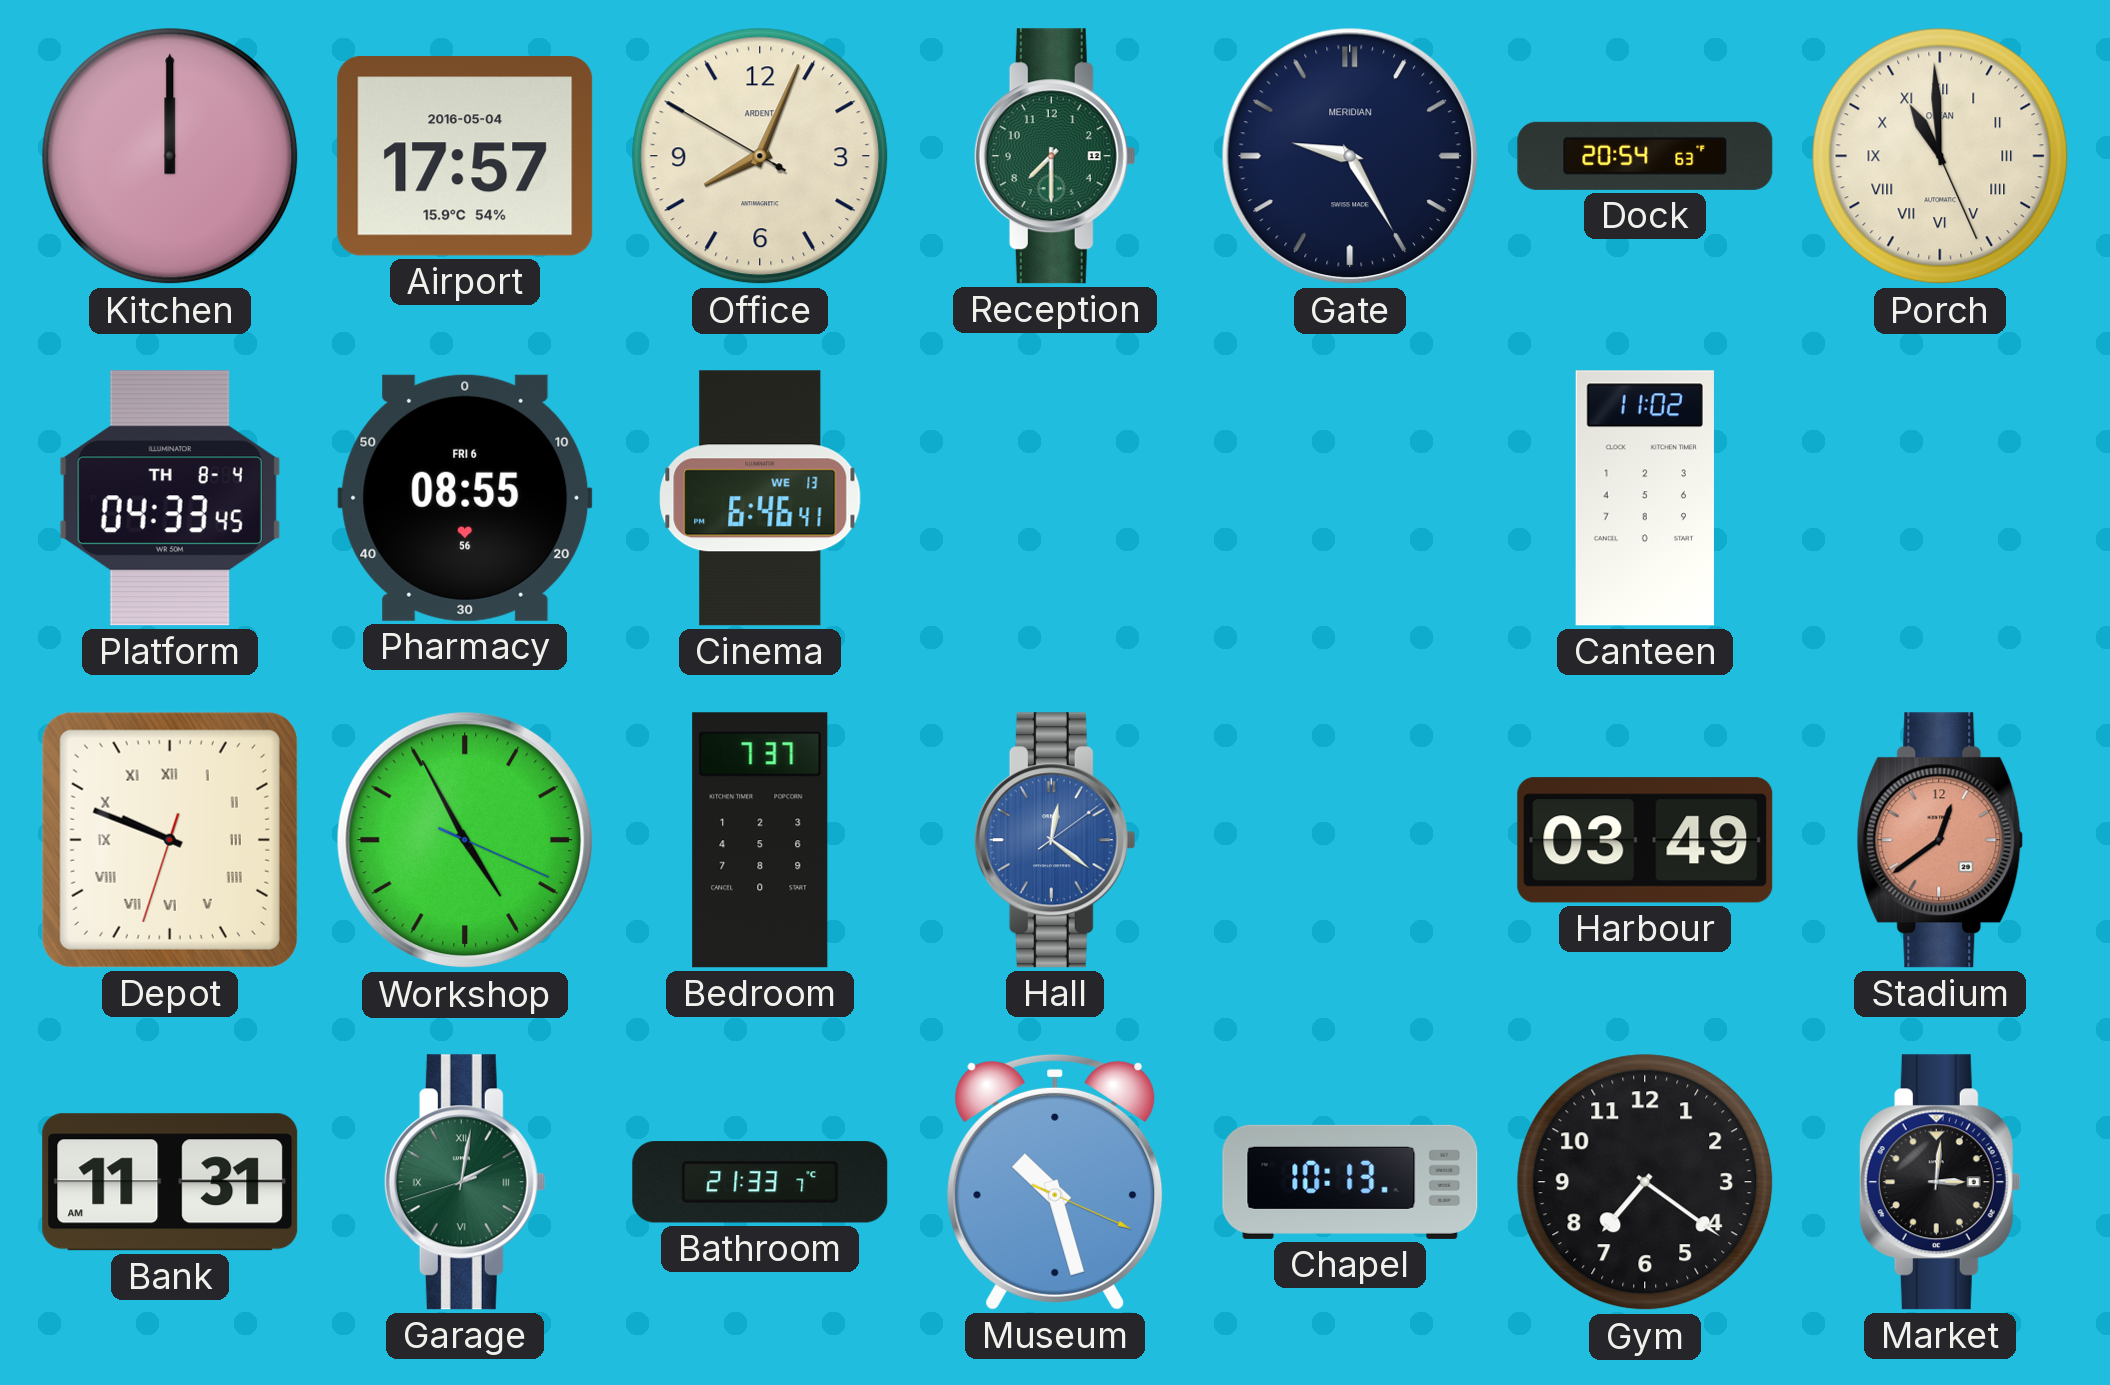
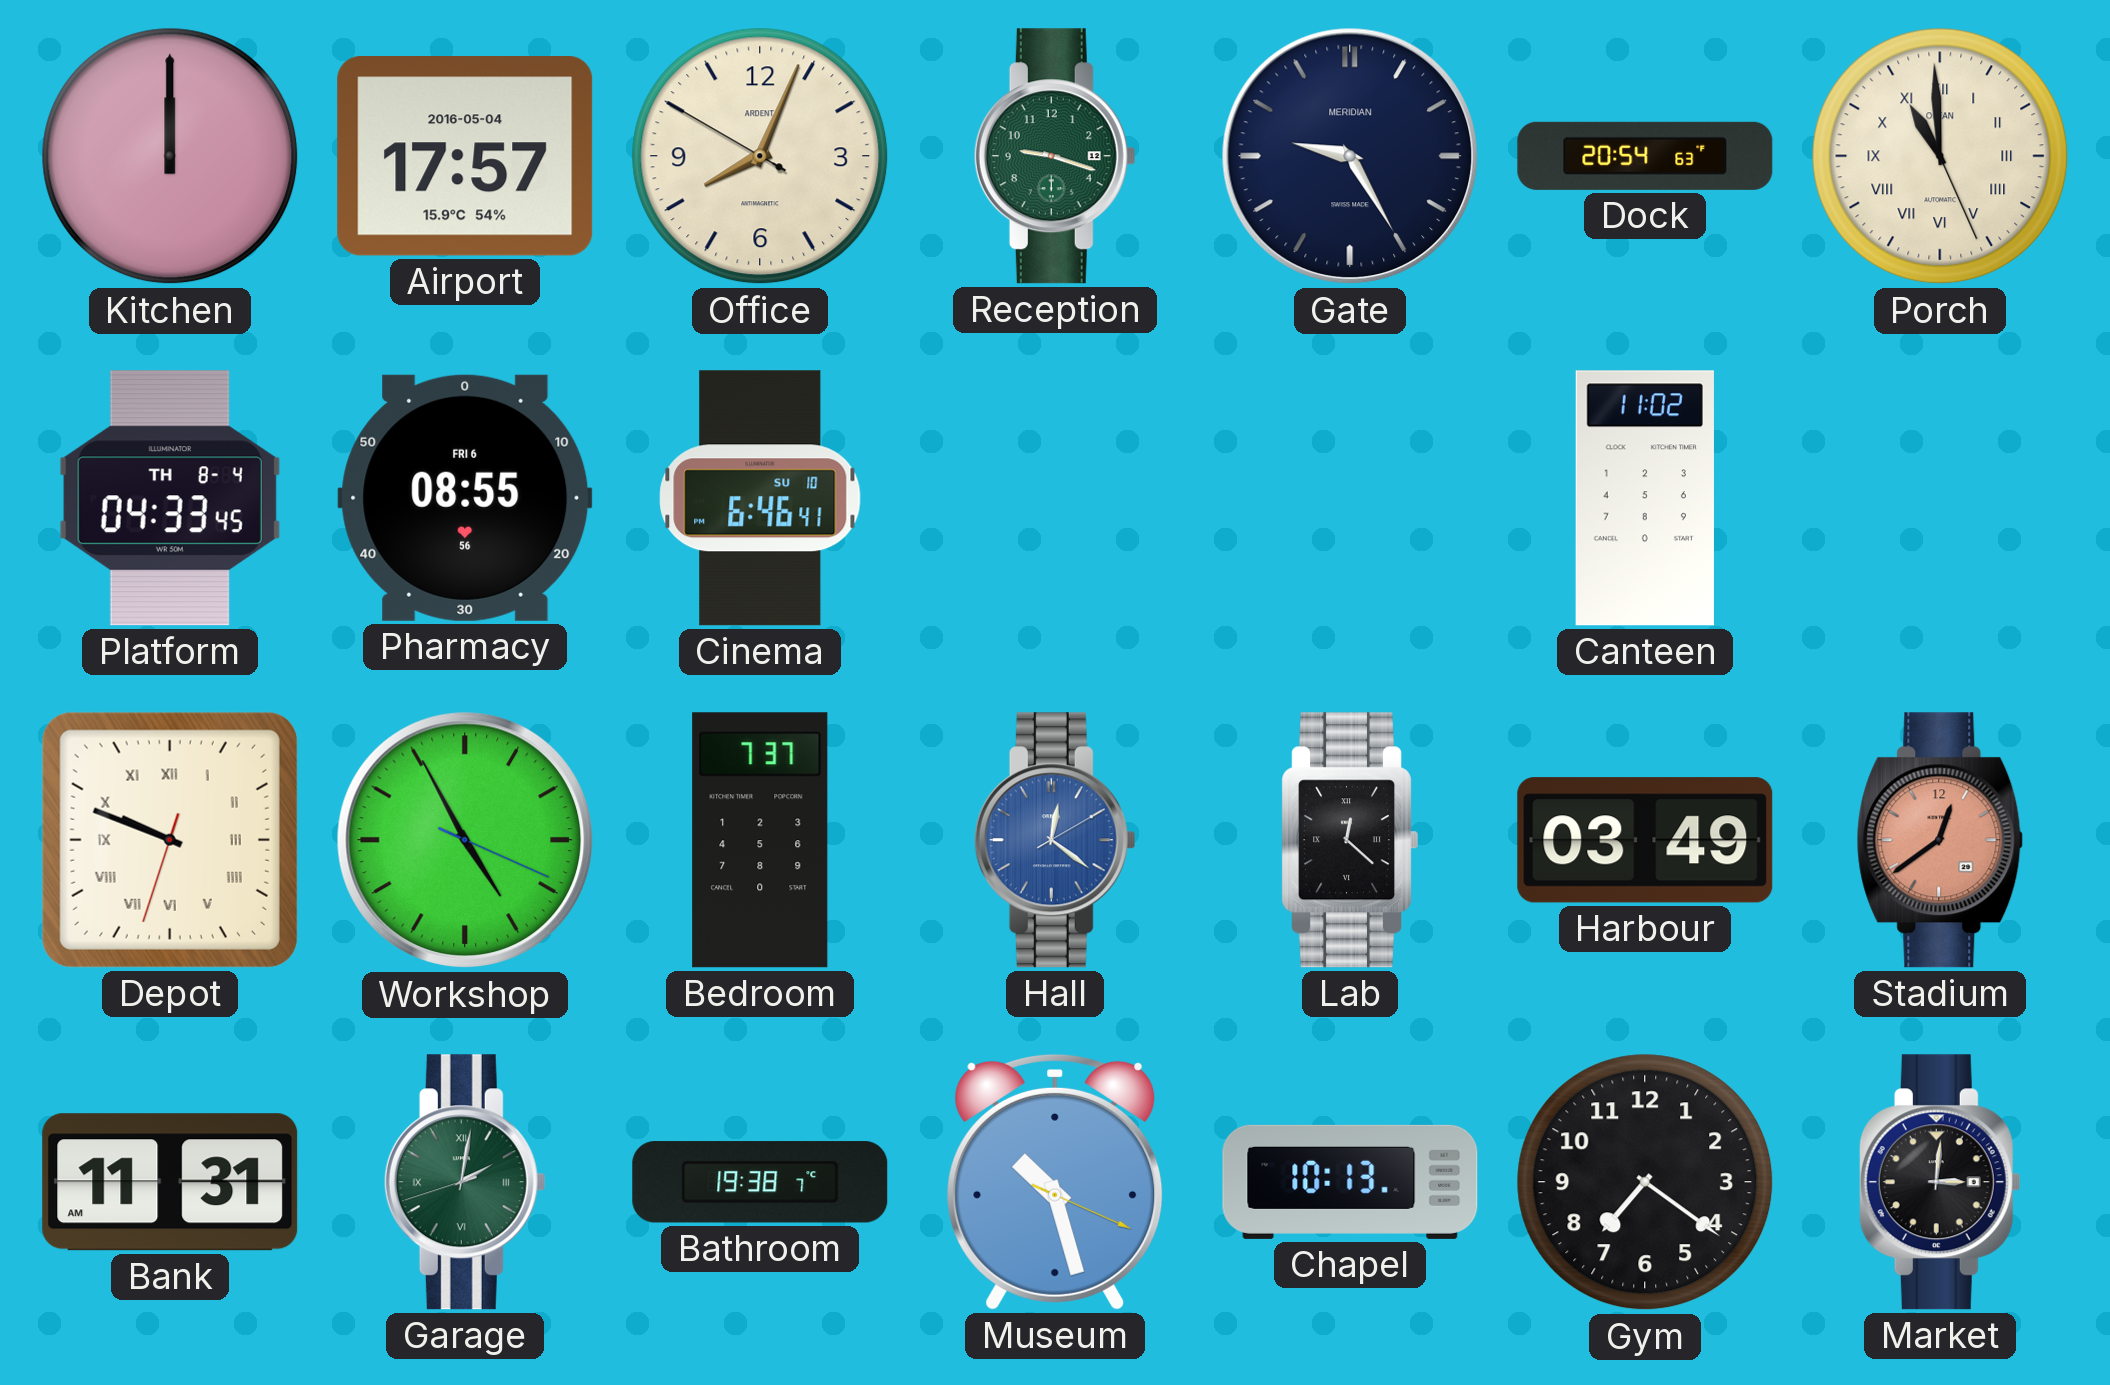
Reception: 7:30 -> 9:18 (1055, 156)
Cinema date: WE 13 -> SU 10 (760, 498)
Hall: 12:21:09 -> 12:21:10 (1055, 840)
Lab: none -> 12:22 (1349, 840)
Bathroom: 21:33 -> 19:38 (760, 1182)
